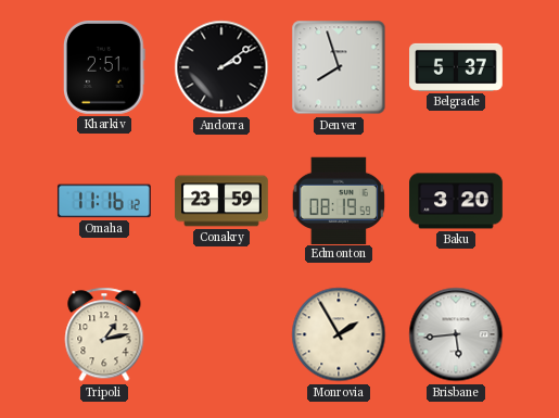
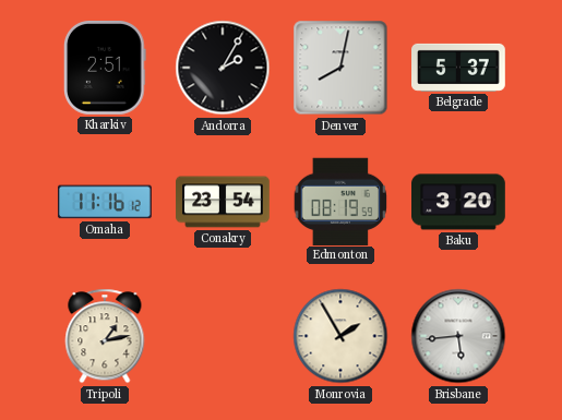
Andorra: 2:09 -> 2:05 (223, 68)
Denver: 7:57 -> 8:02 (340, 68)
Conakry: 23:59 -> 23:54 (223, 202)
